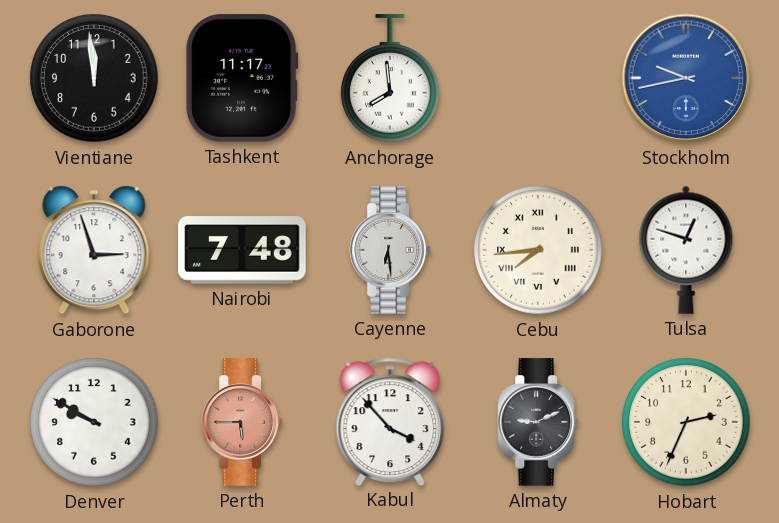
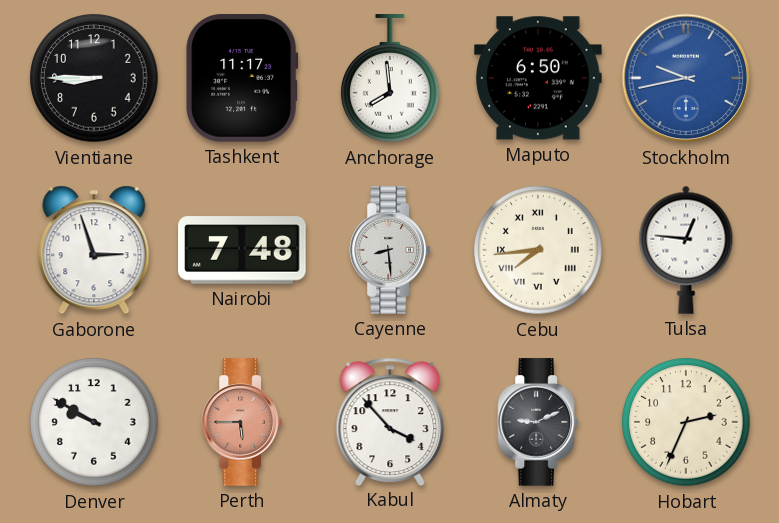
Vientiane: 11:59 -> 8:45 (94, 78)
Maputo: none -> 6:50 (538, 78)
Cayenne: 6:29 -> 8:29 (389, 250)
Tulsa: 12:48 -> 12:46 (686, 250)
